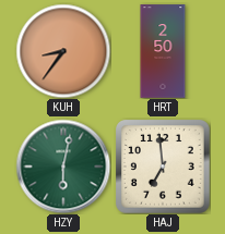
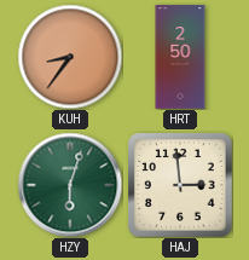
HZY: 6:02 -> 6:03 (70, 185)
HAJ: 6:59 -> 2:59 (181, 186)
